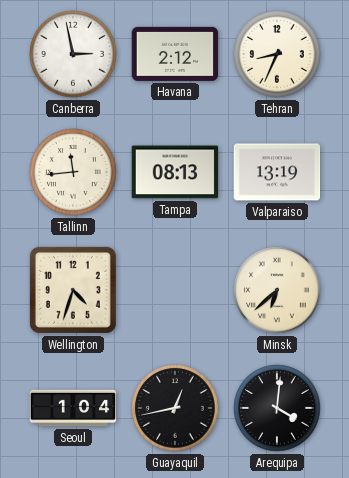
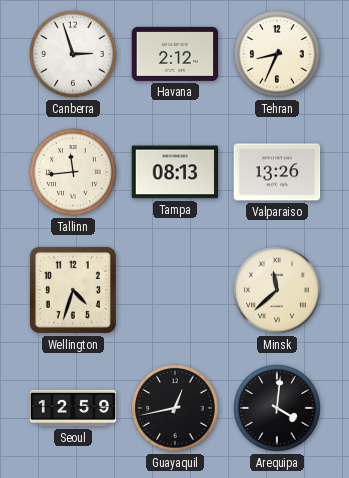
Canberra: 2:58 -> 2:57 (73, 54)
Valparaiso: 13:19 -> 13:26 (277, 172)
Minsk: 6:38 -> 11:38 (277, 290)
Seoul: 1:04 -> 12:59 (73, 408)
